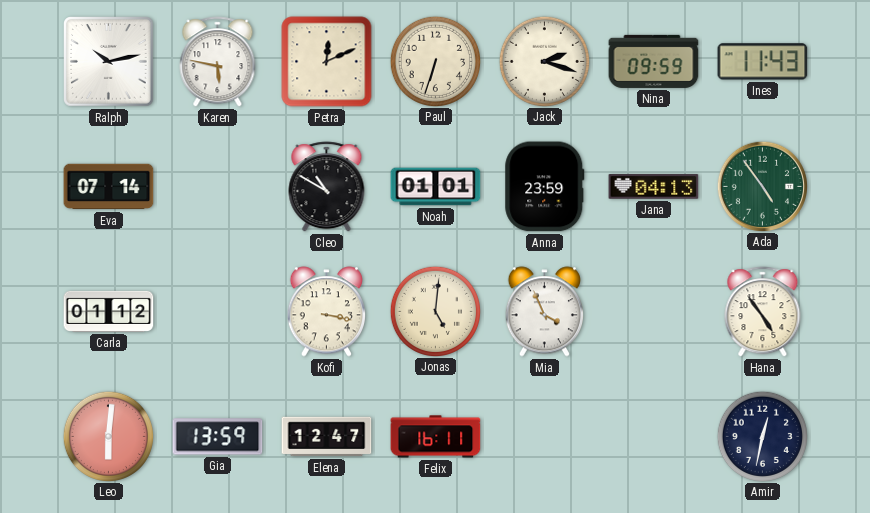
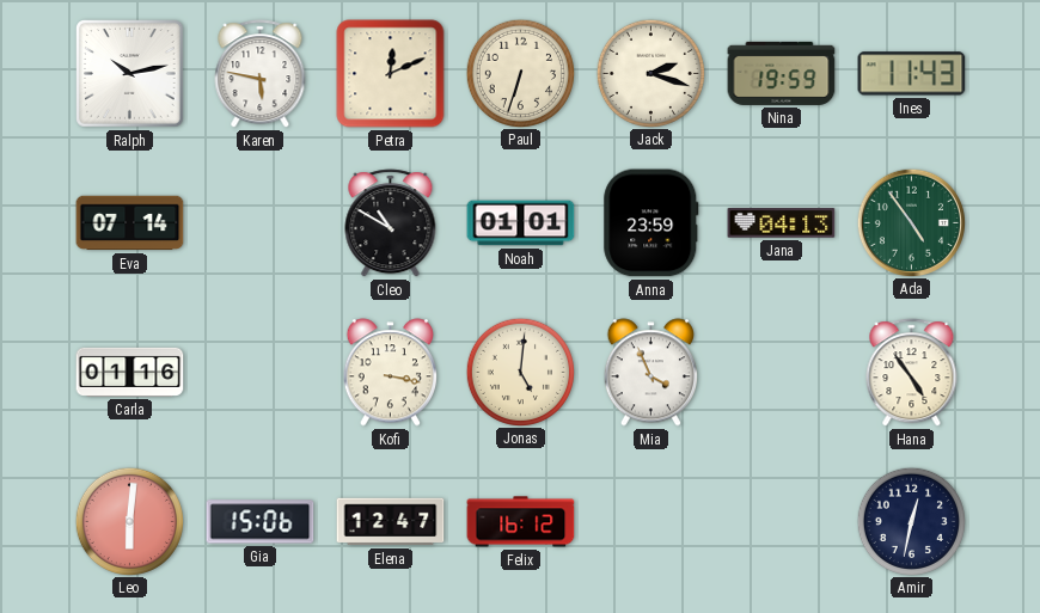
Nina: 09:59 -> 19:59 (782, 73)
Carla: 01:12 -> 01:16 (130, 372)
Gia: 13:59 -> 15:06 (261, 522)
Felix: 16:11 -> 16:12 (521, 522)
